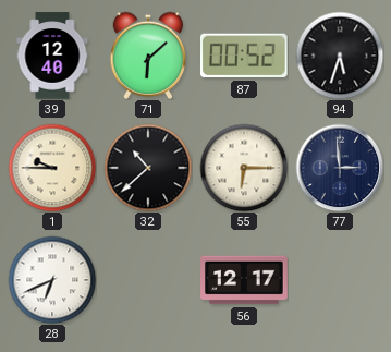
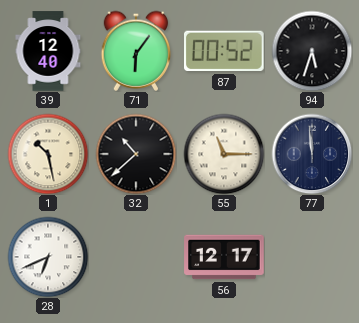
71: 6:08 -> 6:06 (136, 51)
1: 9:45 -> 10:28 (48, 154)
55: 6:15 -> 11:15 (224, 154)
77: 2:59 -> 11:59 (312, 154)
